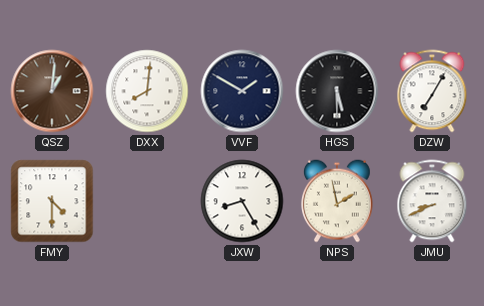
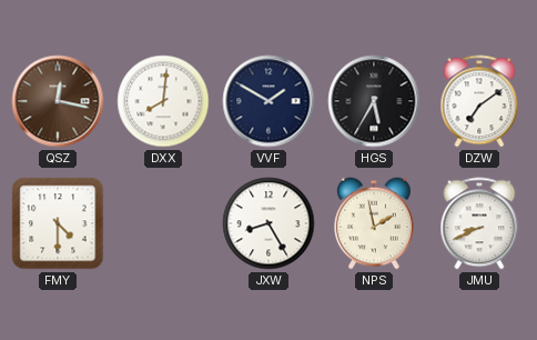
QSZ: 1:01 -> 12:17 (58, 101)
HGS: 5:30 -> 5:35 (374, 101)
DZW: 7:05 -> 7:09 (479, 101)
